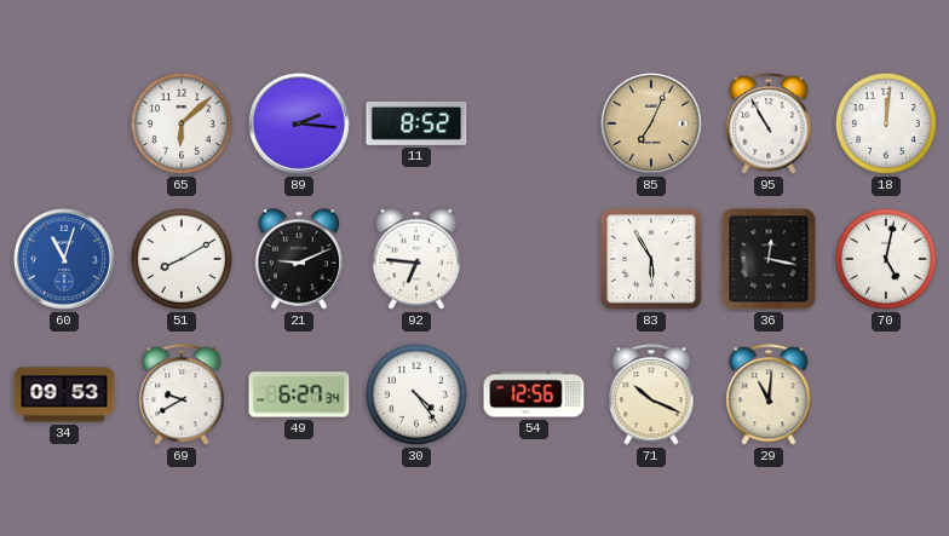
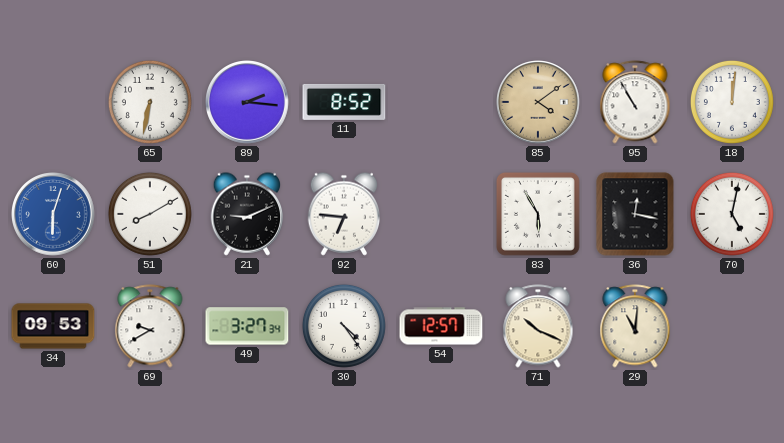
65: 6:08 -> 6:32 (150, 102)
85: 7:04 -> 4:09 (539, 103)
60: 11:03 -> 6:03 (54, 215)
49: 6:27 -> 3:27 (247, 326)
54: 12:56 -> 12:57 (441, 326)
